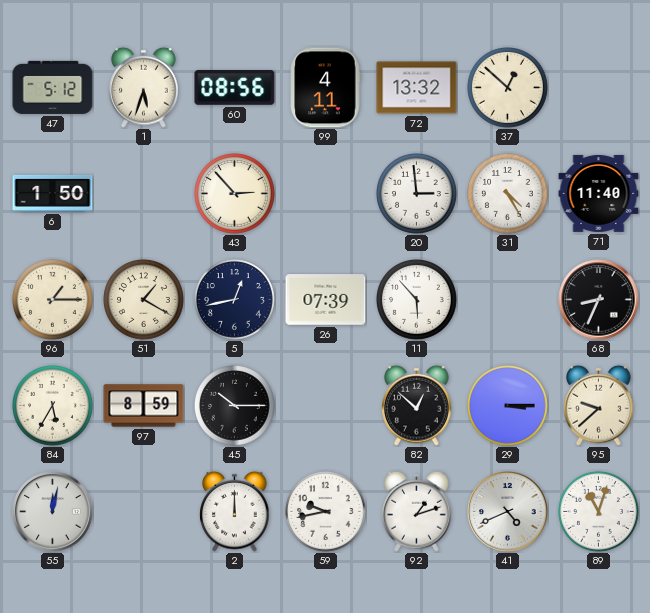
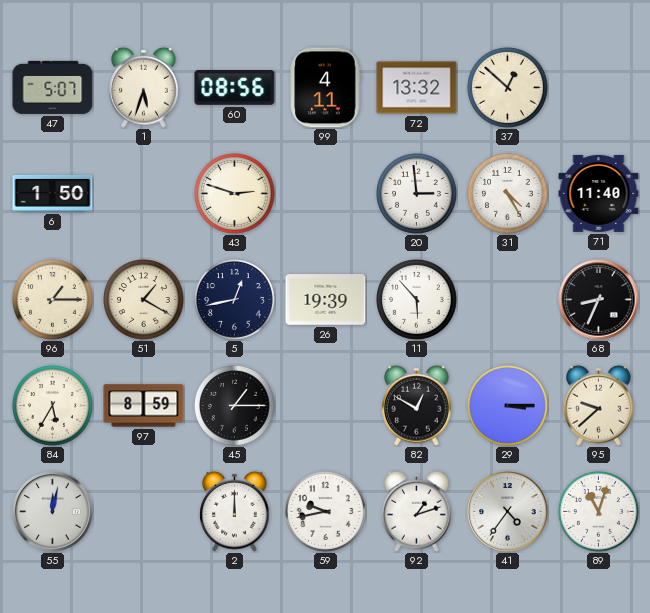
47: 5:12 -> 5:07 (53, 87)
43: 2:53 -> 2:48 (235, 194)
26: 07:39 -> 19:39 (326, 300)
45: 10:15 -> 1:15 (235, 406)
82: 12:52 -> 12:50 (417, 405)
41: 4:41 -> 4:36 (508, 512)
